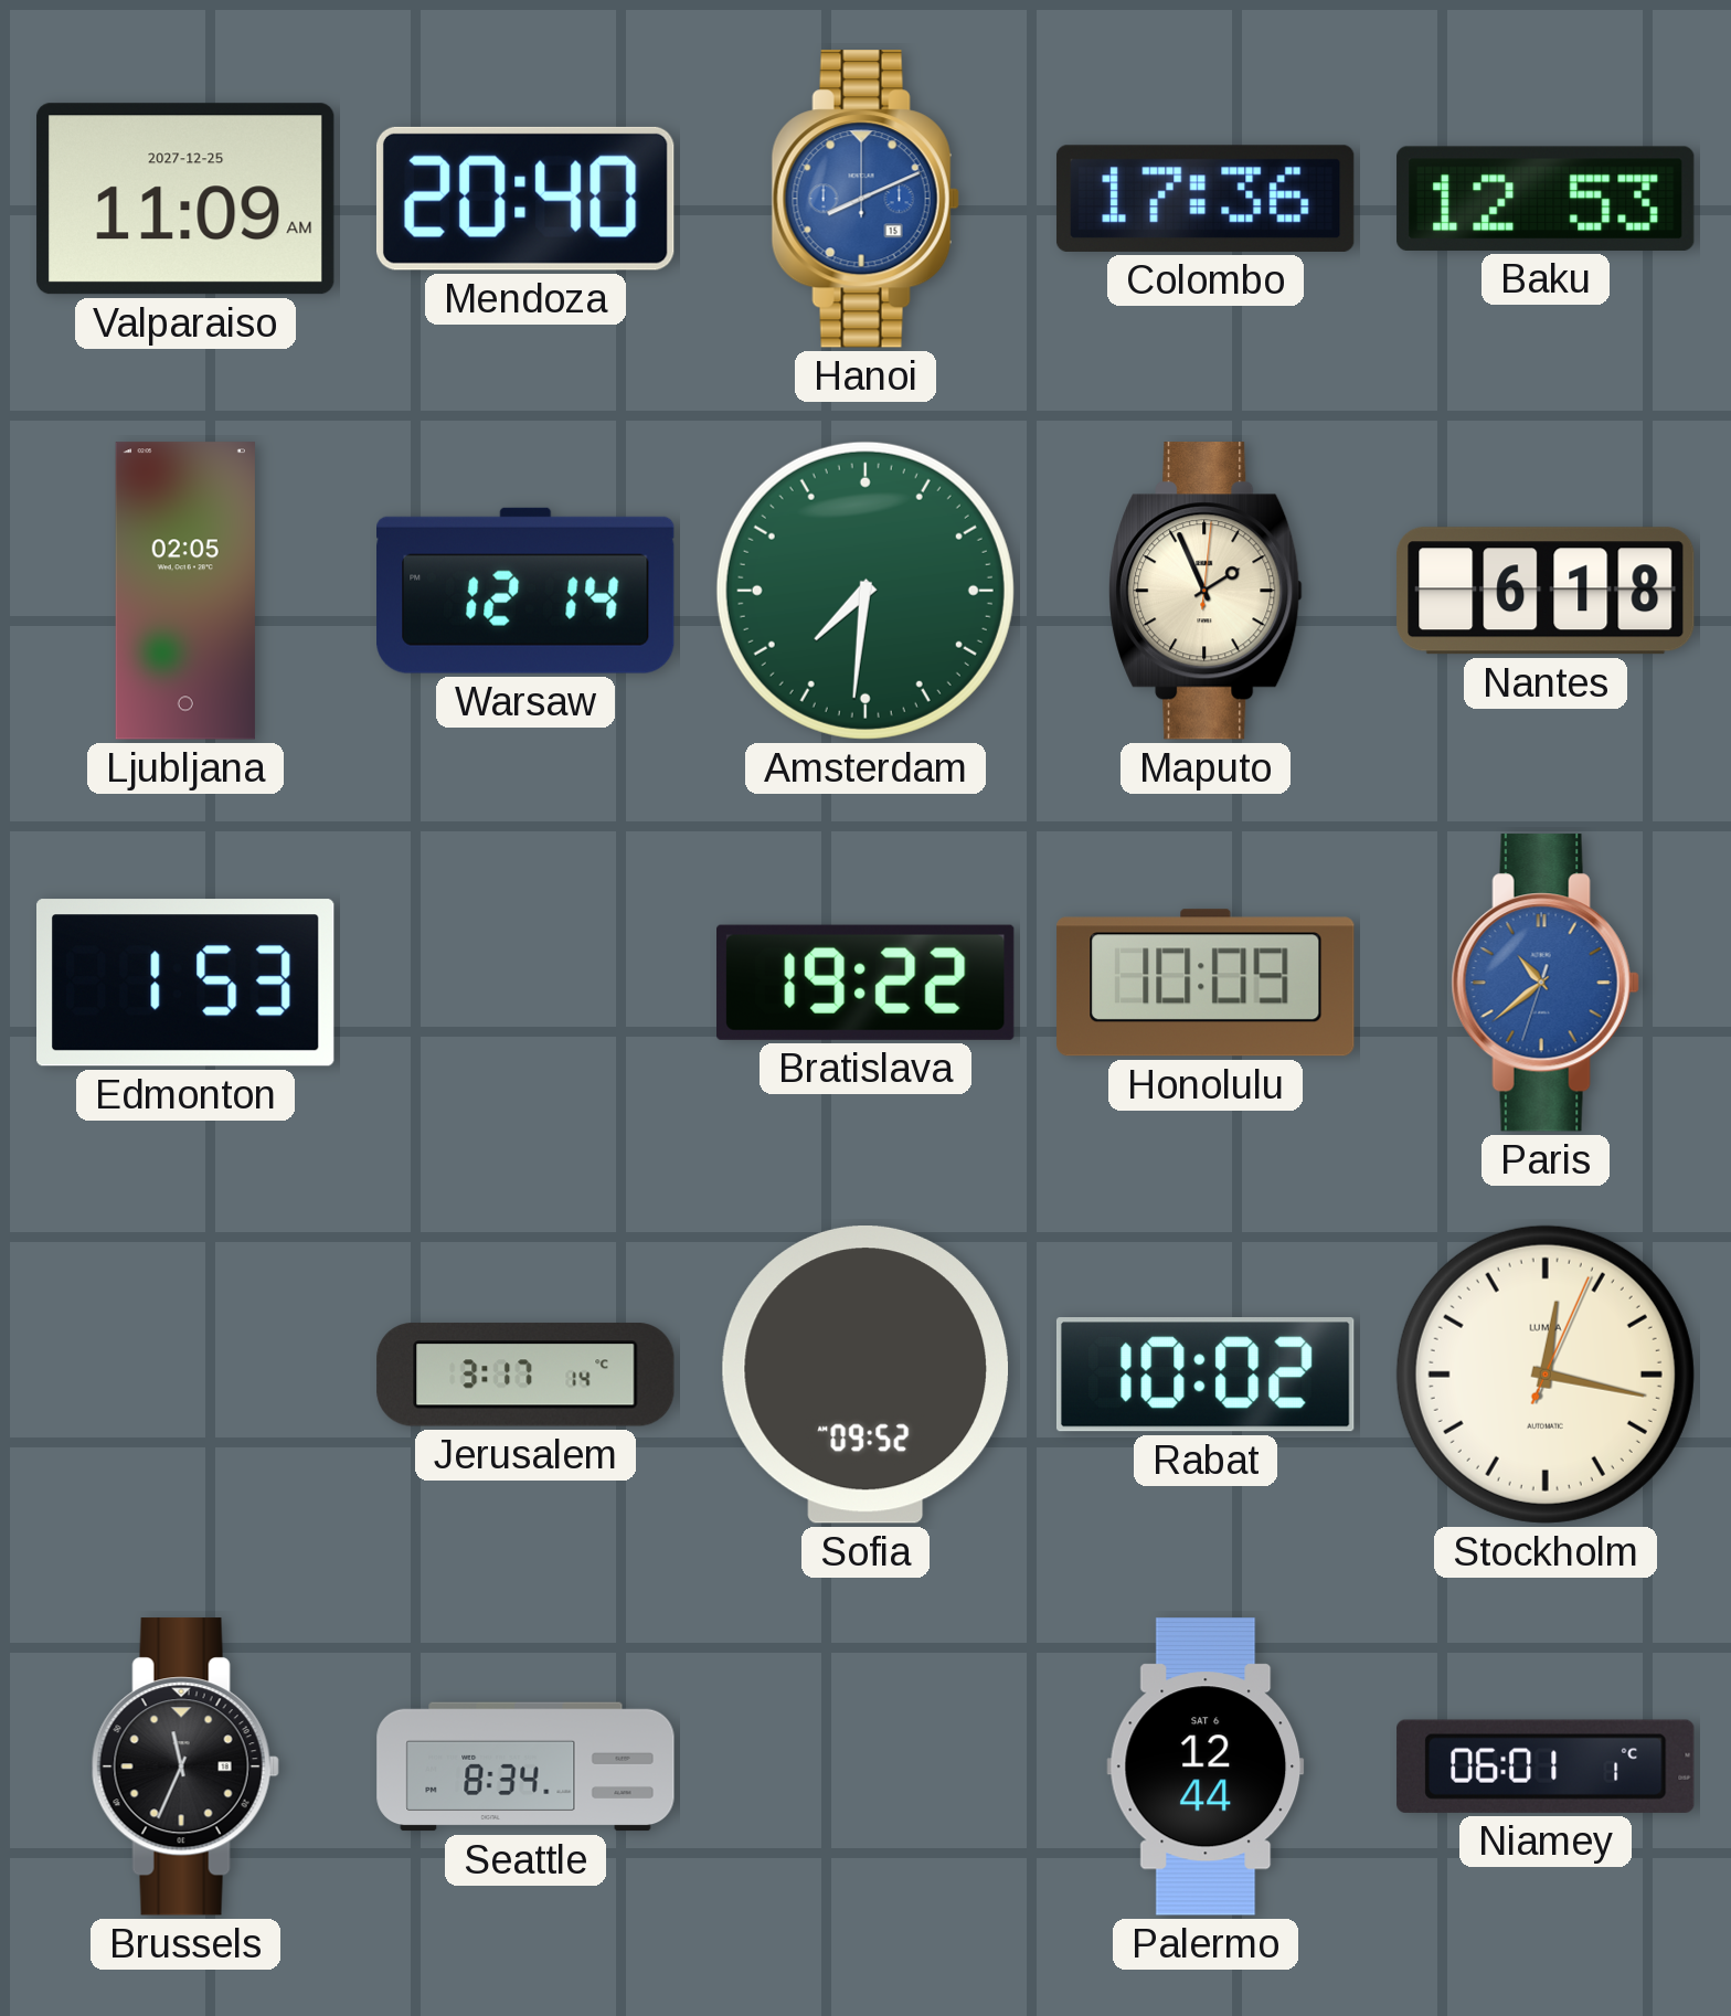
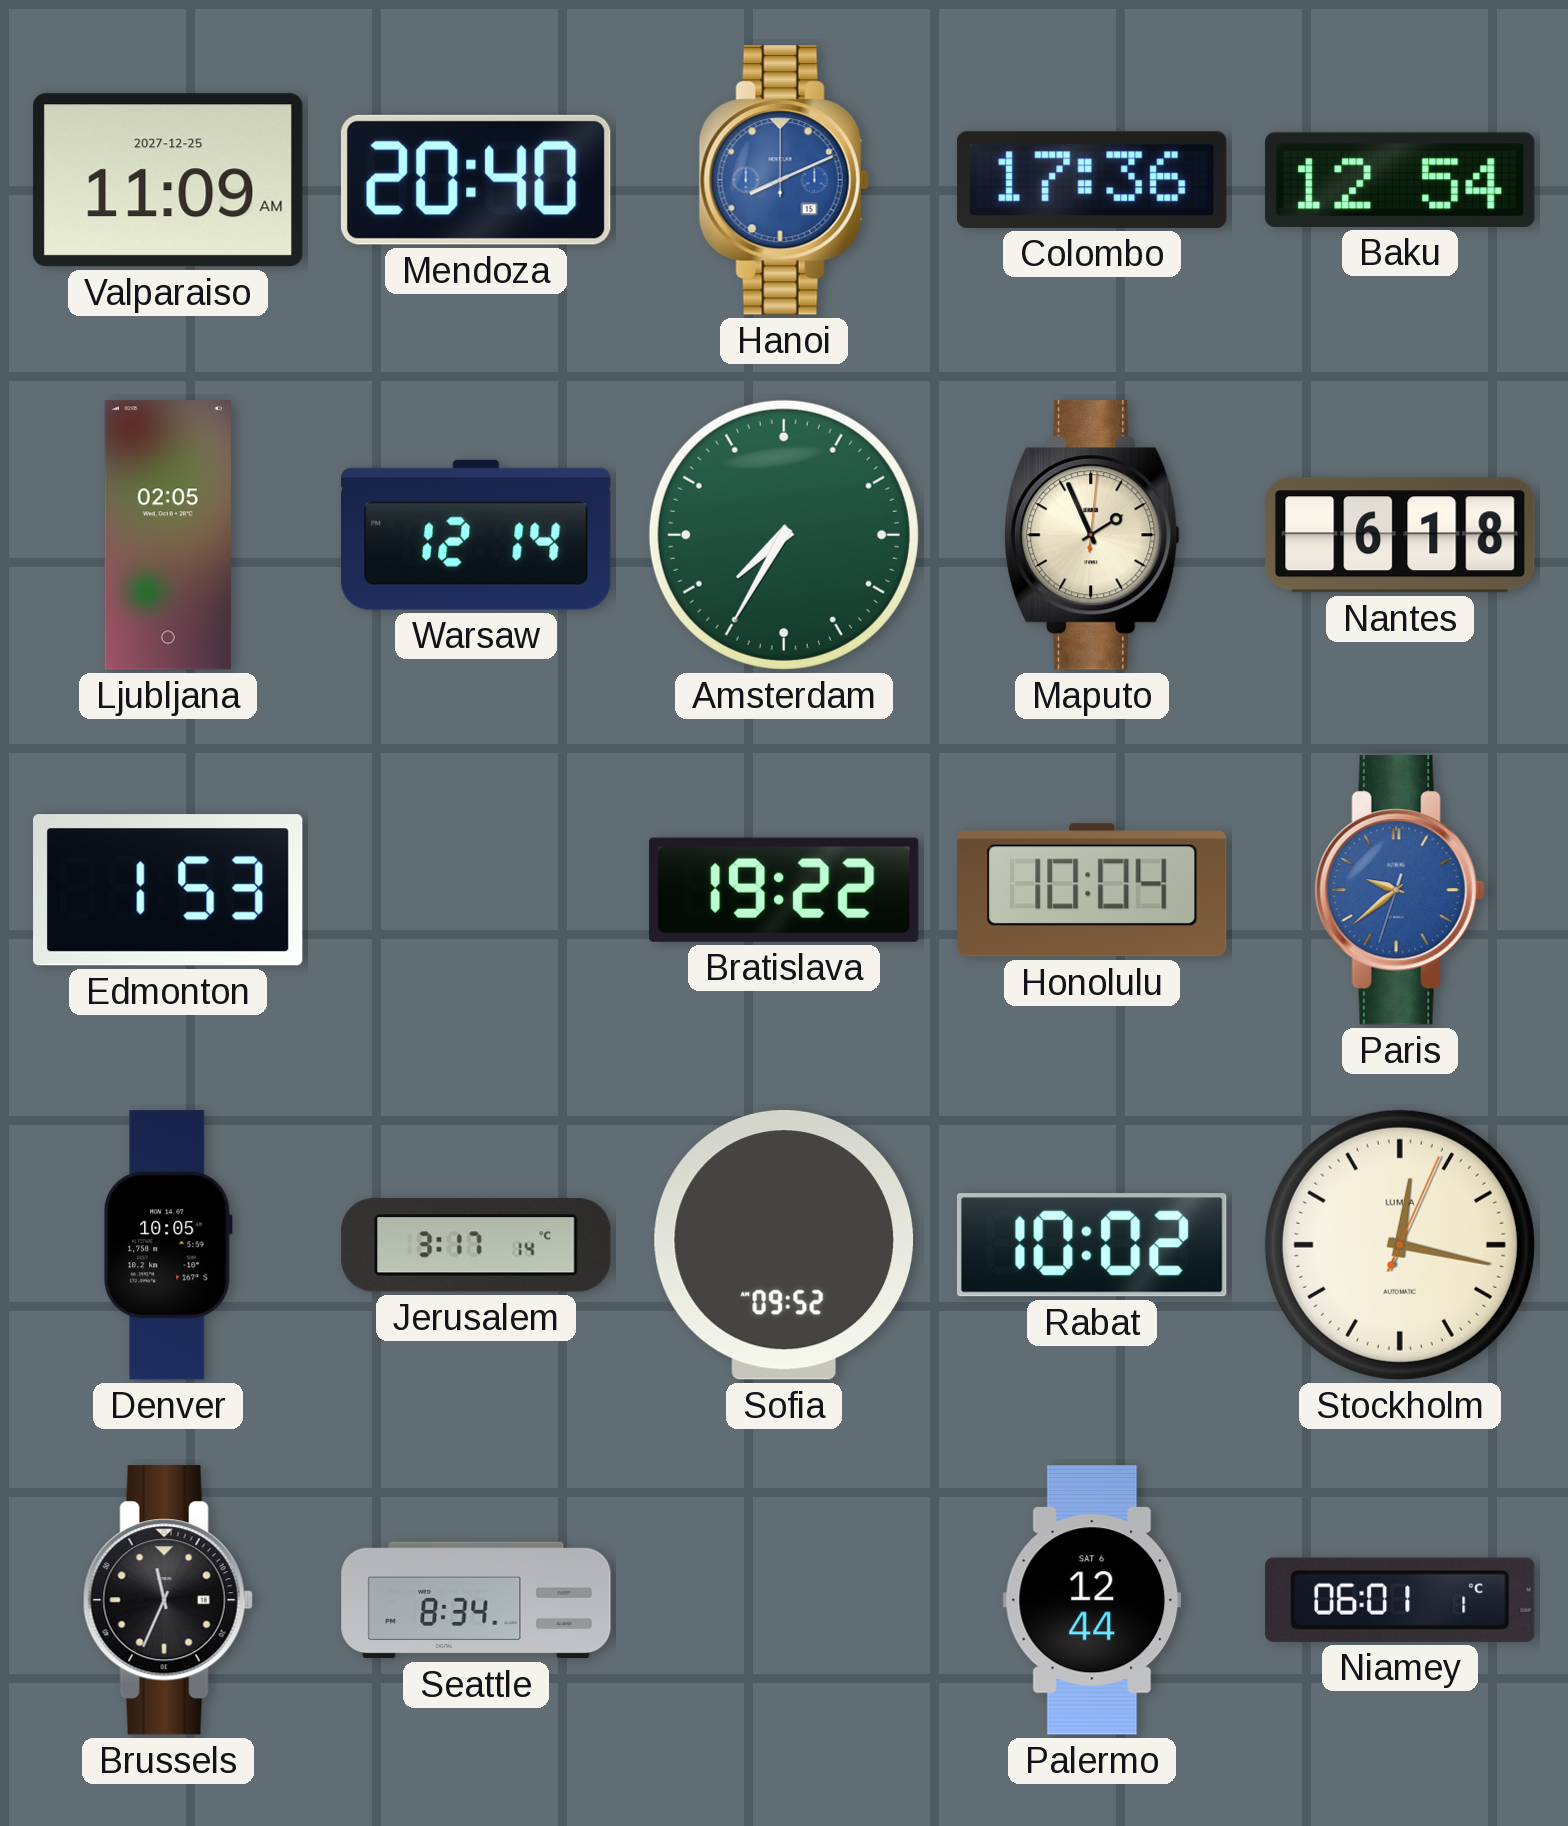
Baku: 12:53 -> 12:54 (1400, 180)
Amsterdam: 7:31 -> 7:35 (784, 535)
Honolulu: 10:09 -> 10:04 (1092, 890)
Paris: 10:38 -> 9:38 (1400, 890)
Denver: none -> 10:05 (169, 1245)
